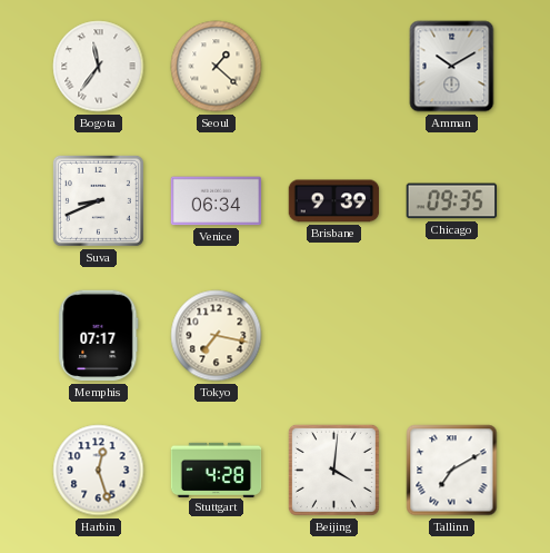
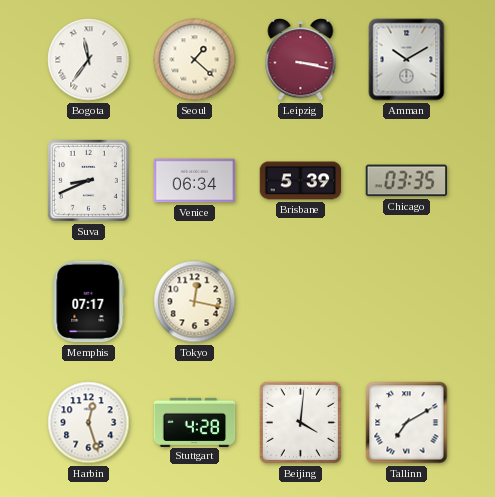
Leipzig: none -> 3:17 (301, 60)
Brisbane: 9:39 -> 5:39 (301, 181)
Chicago: 09:35 -> 03:35 (407, 181)
Tokyo: 7:17 -> 12:17 (195, 302)
